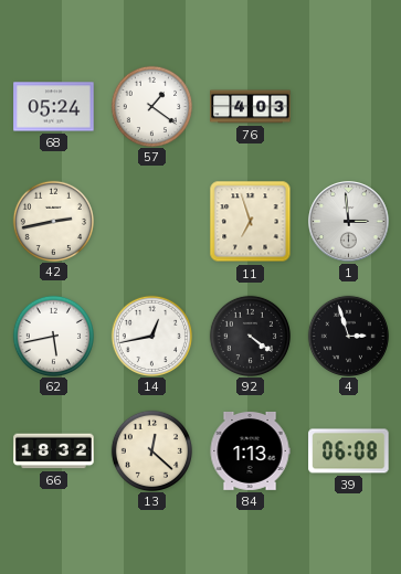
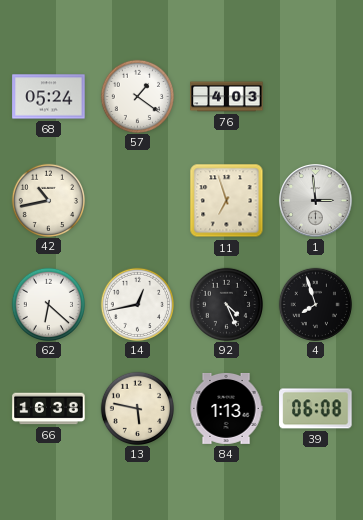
42: 2:43 -> 10:43 (48, 200)
62: 5:43 -> 6:22 (48, 304)
92: 4:21 -> 4:26 (226, 304)
4: 2:57 -> 7:57 (315, 304)
66: 18:32 -> 16:38 (49, 409)
13: 12:22 -> 5:47 (137, 408)
